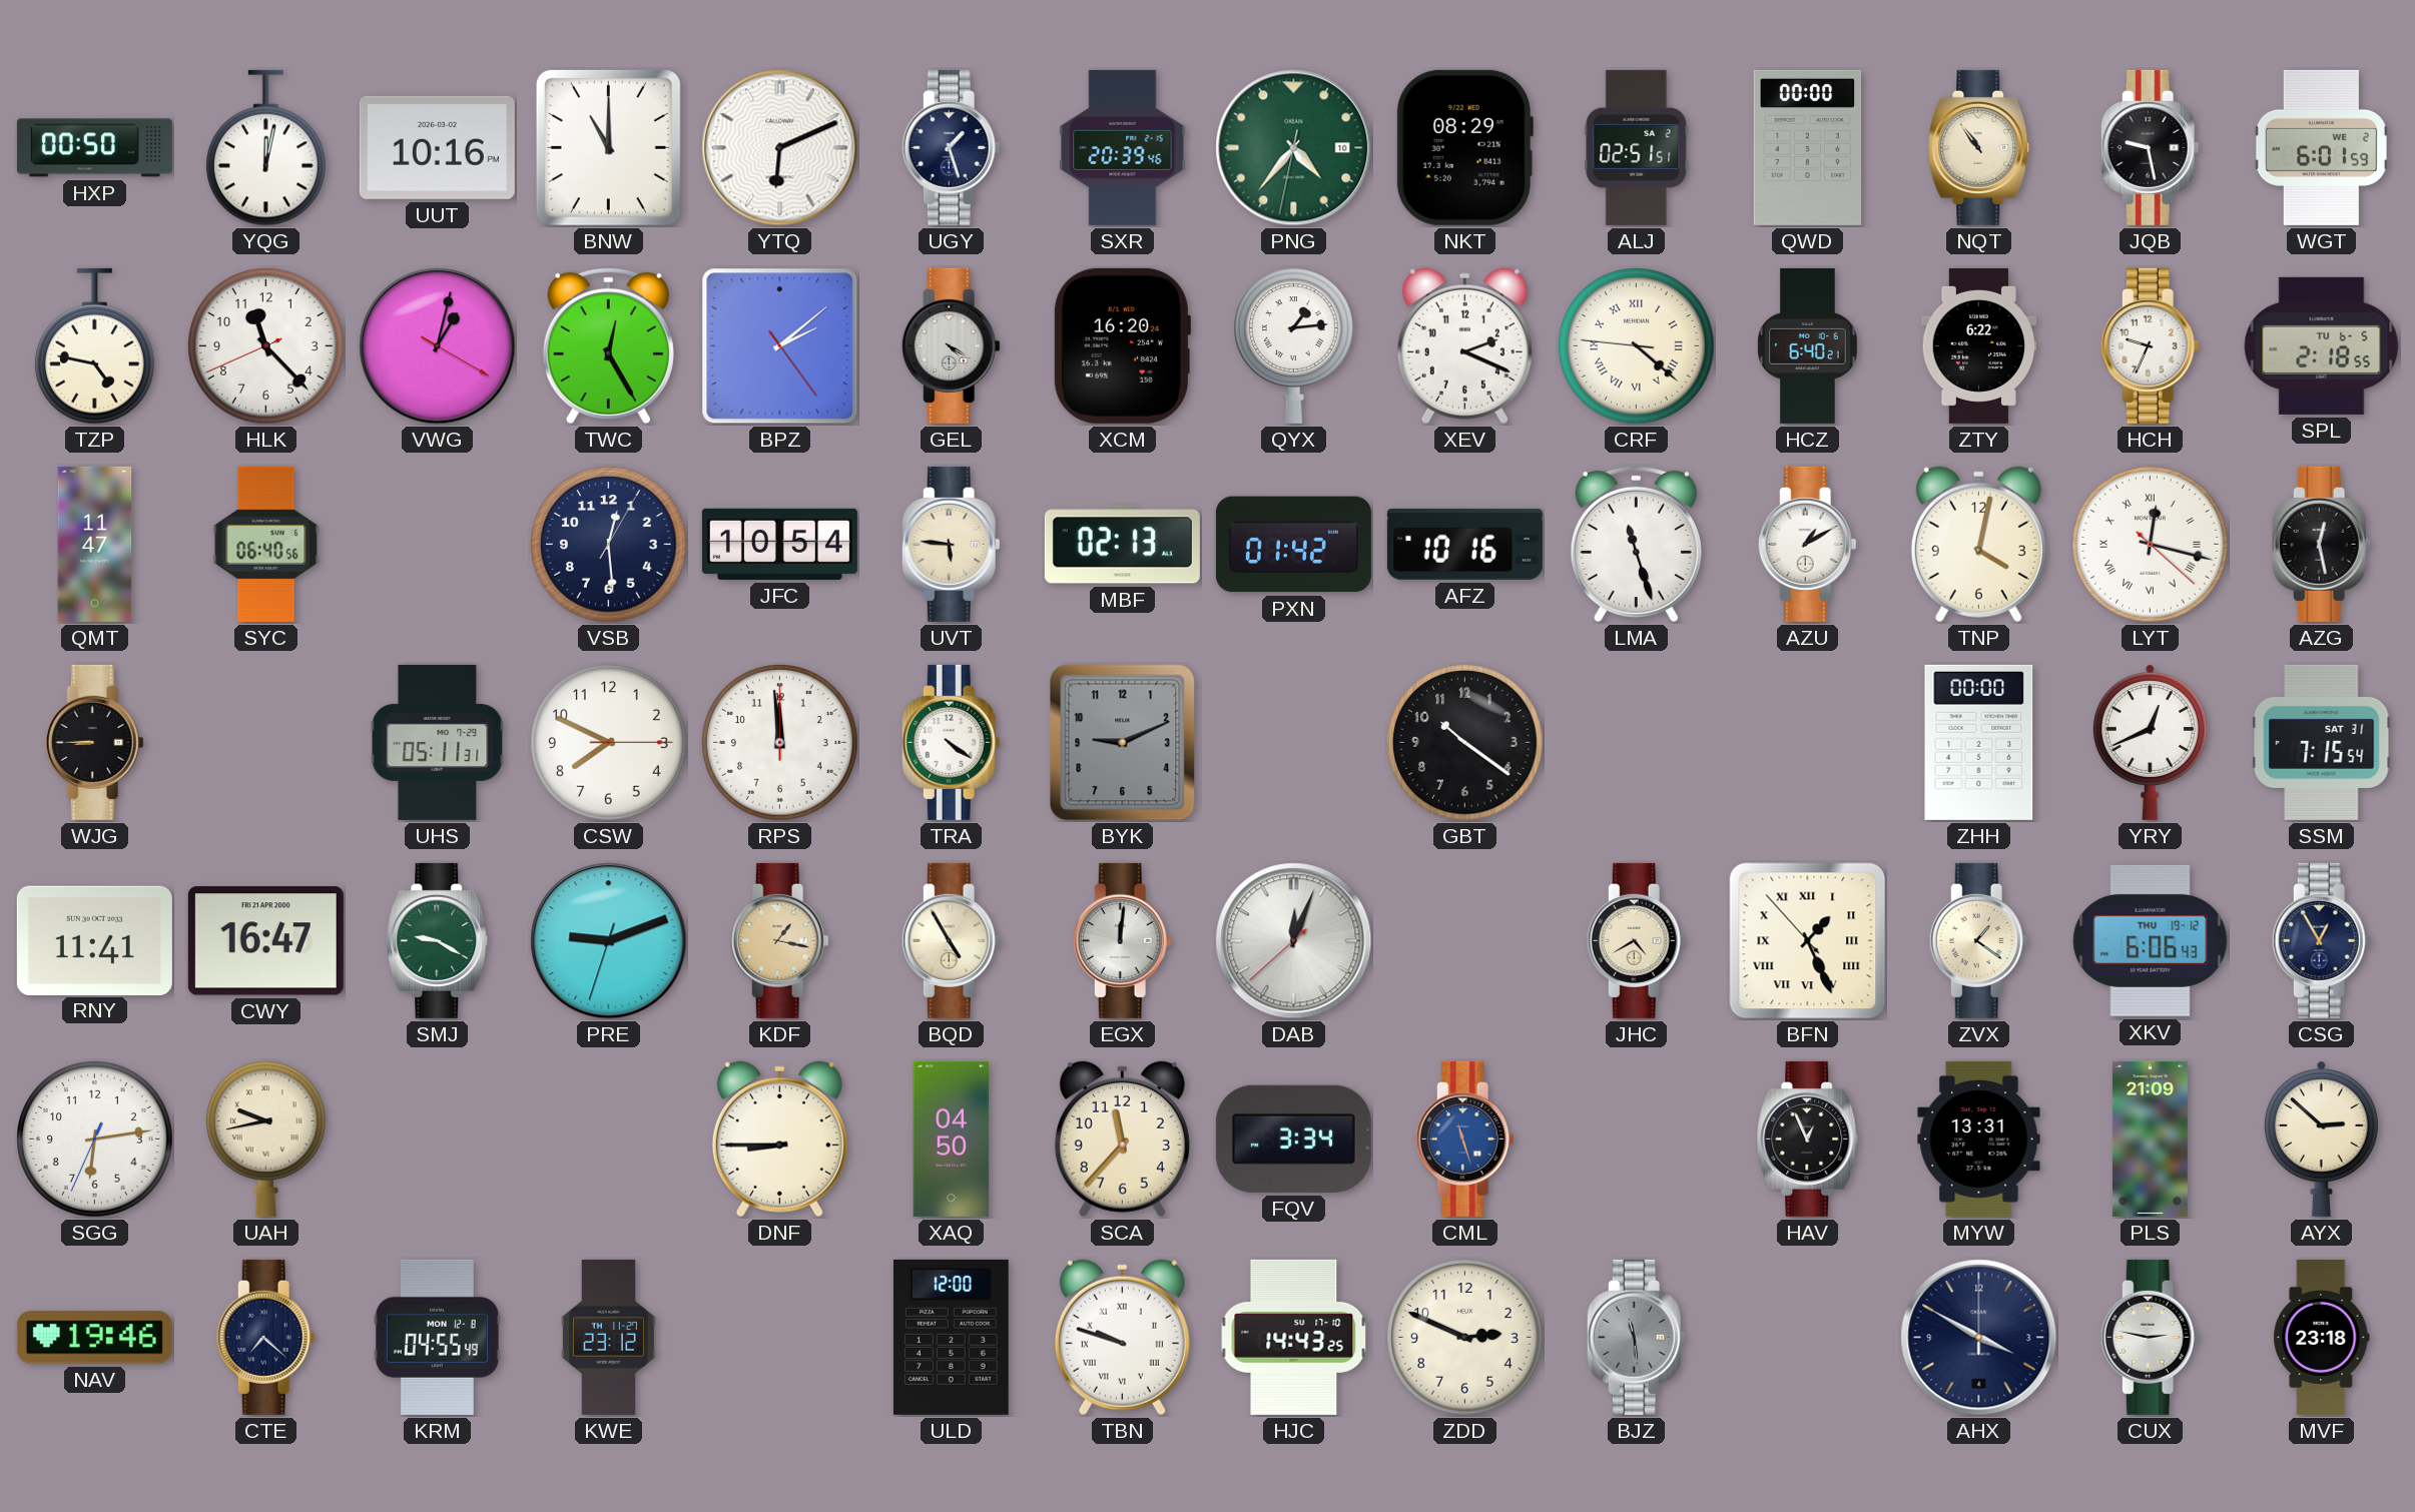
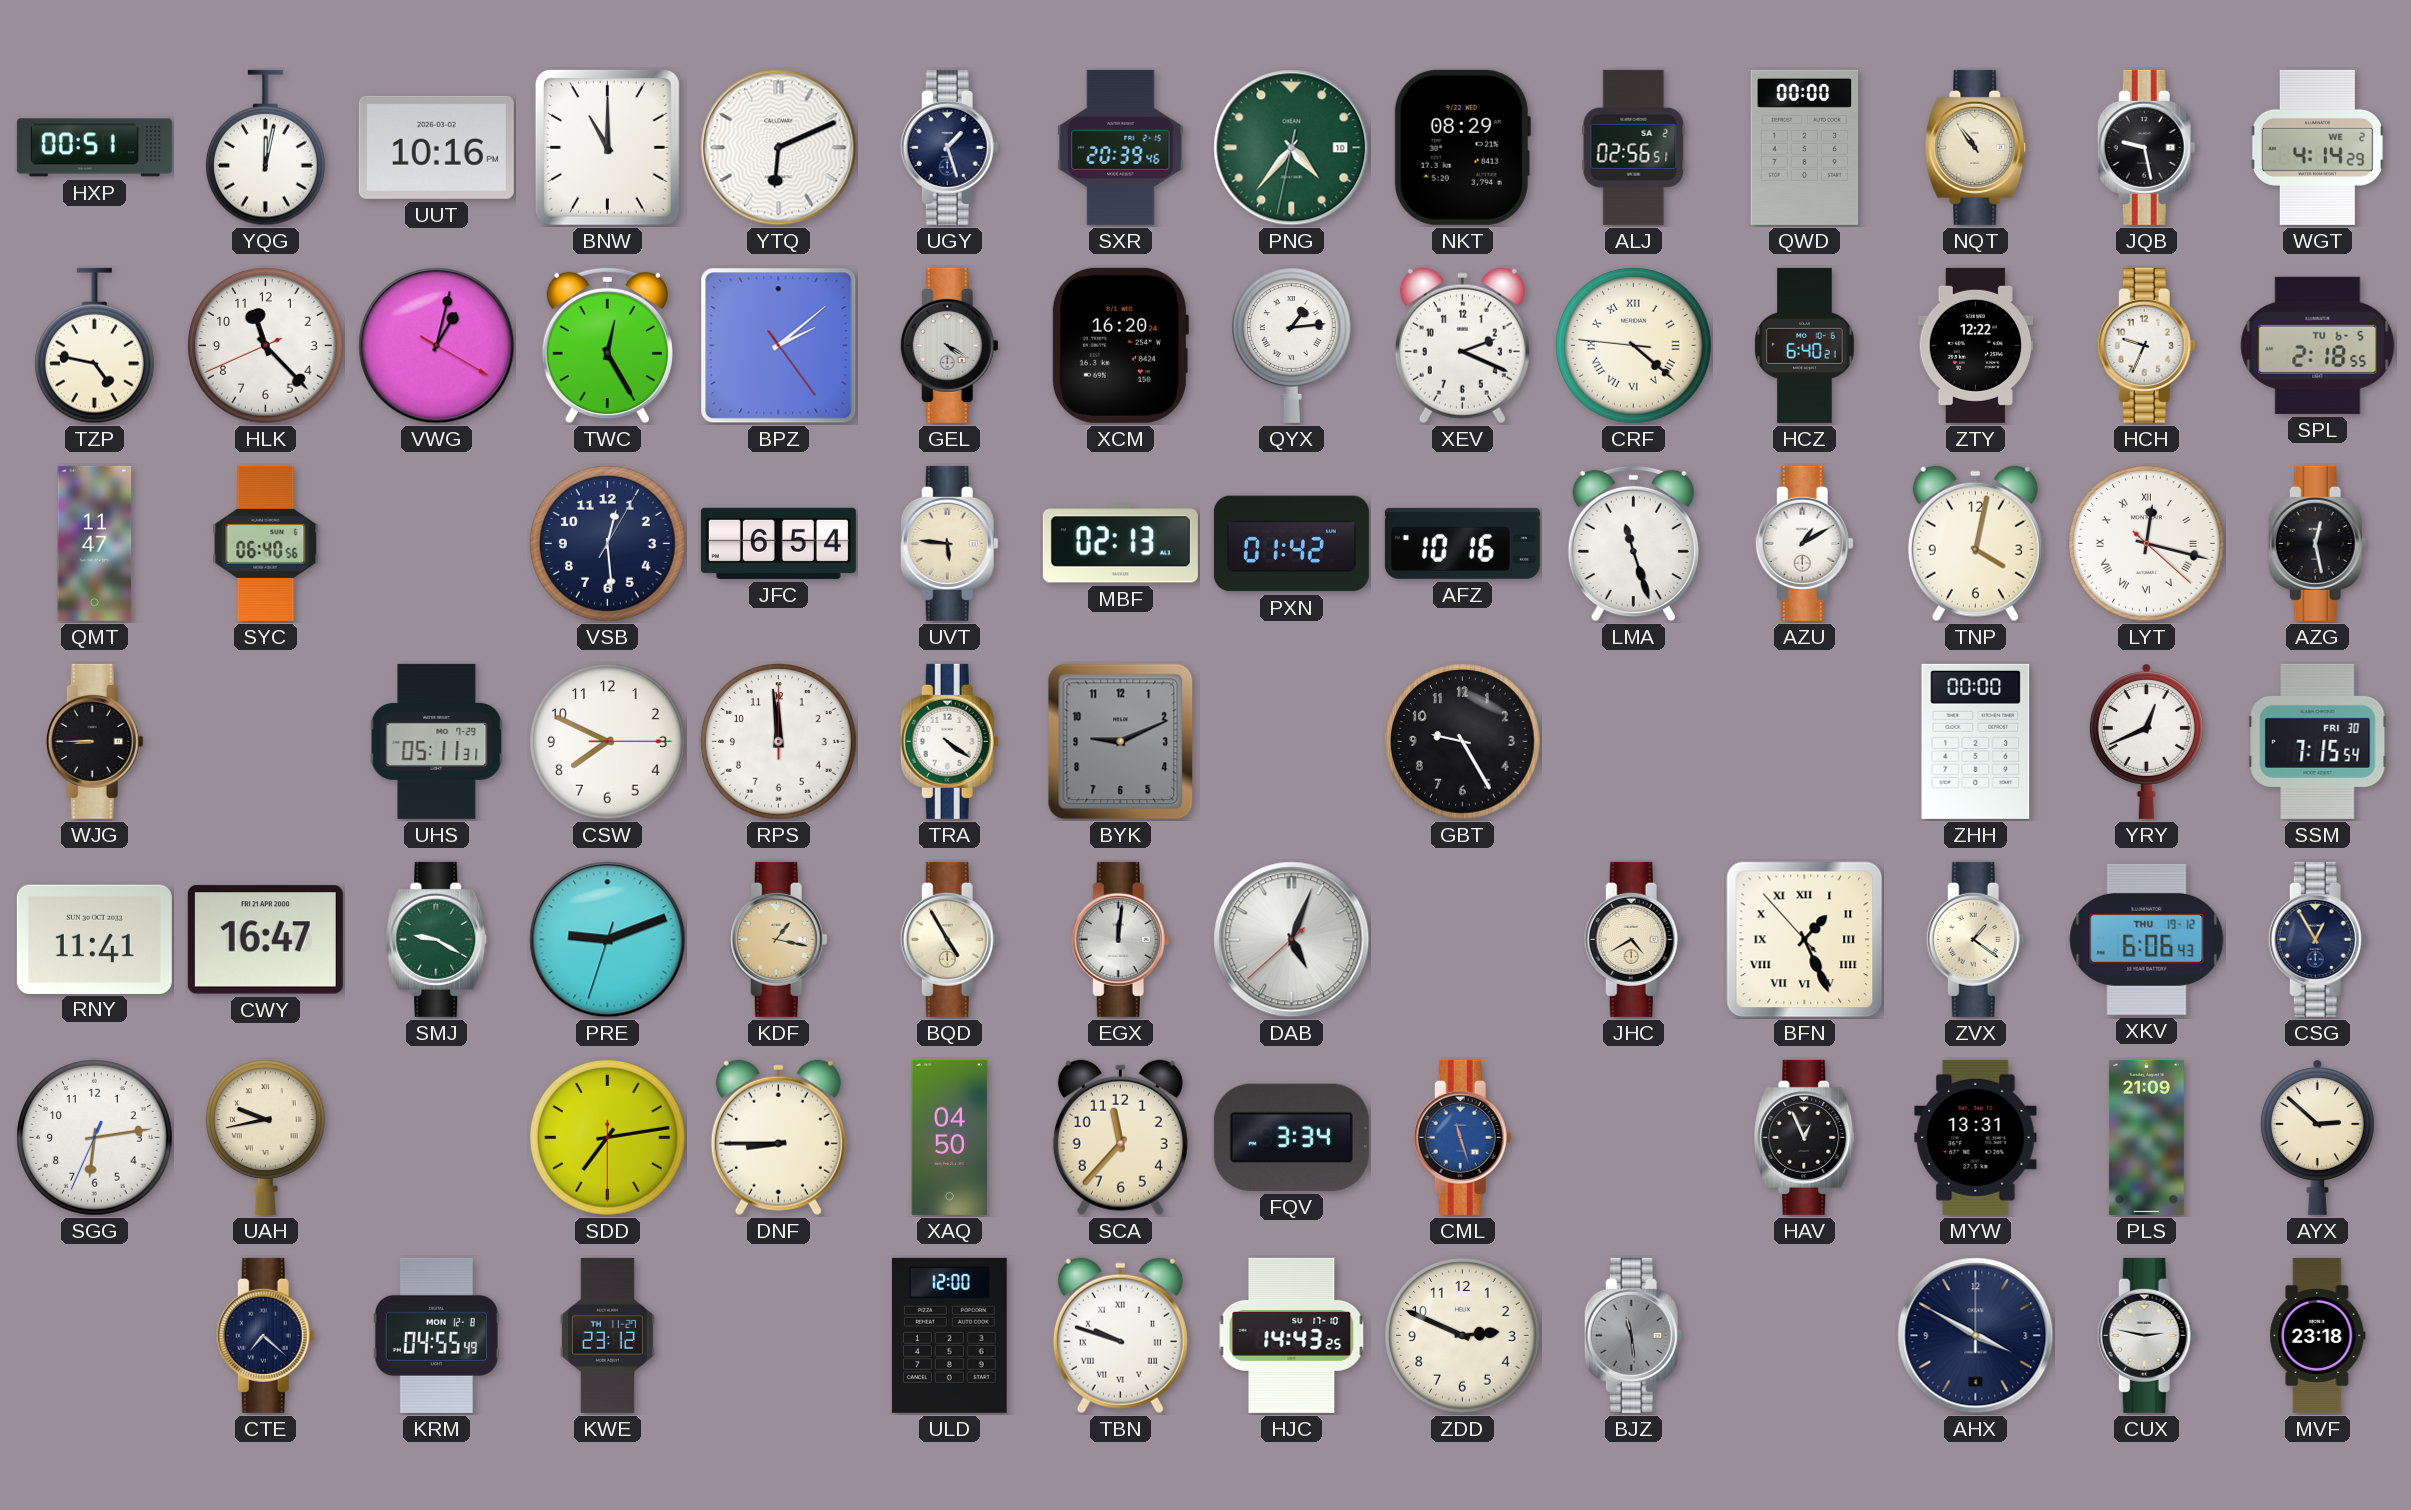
HXP: 00:50 -> 00:51 (94, 148)
ALJ: 02:51 -> 02:56 (1634, 147)
WGT: 6:01 -> 4:14 (2317, 147)
ZTY: 6:22 -> 12:22 (1976, 345)
JFC: 10:54 -> 6:54 (778, 543)
GBT: 10:21 -> 9:25 (1463, 742)
SSM date: SAT 31 -> FRI 30 (2318, 741)
DAB: 12:03 -> 5:03 (1292, 940)
SDD: none -> 7:13 (608, 1138)
NAV: 19:46 -> none (94, 1338)
